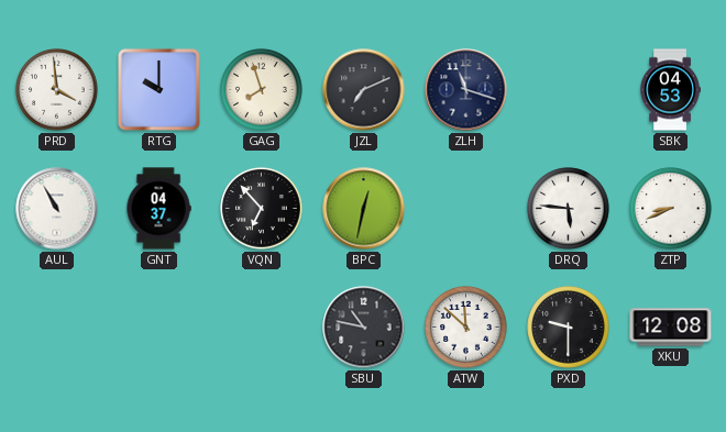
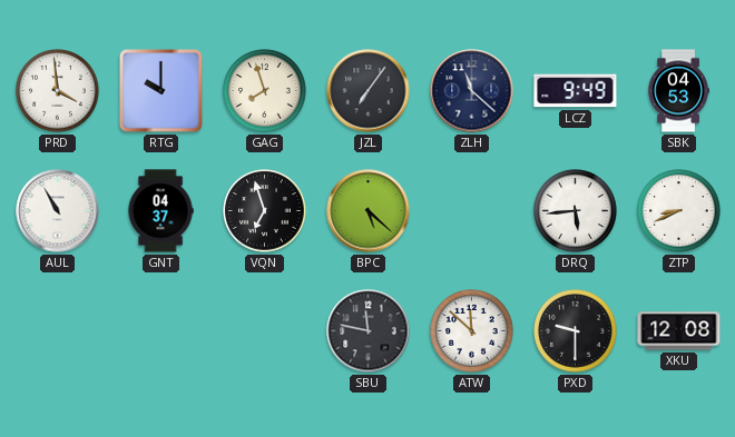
JZL: 7:11 -> 7:06 (369, 91)
ZLH: 11:18 -> 11:22 (472, 91)
LCZ: none -> 9:49 (576, 91)
VQN: 6:53 -> 6:57 (265, 211)
BPC: 12:32 -> 5:22 (369, 211)
DRQ: 5:46 -> 5:44 (576, 211)
SBU: 10:47 -> 11:47 (369, 331)
